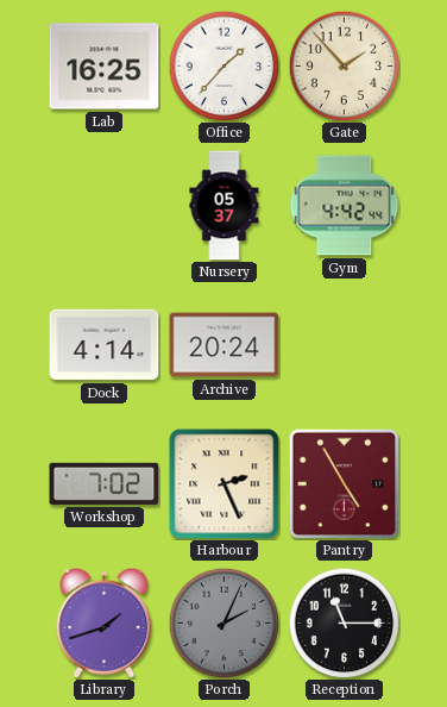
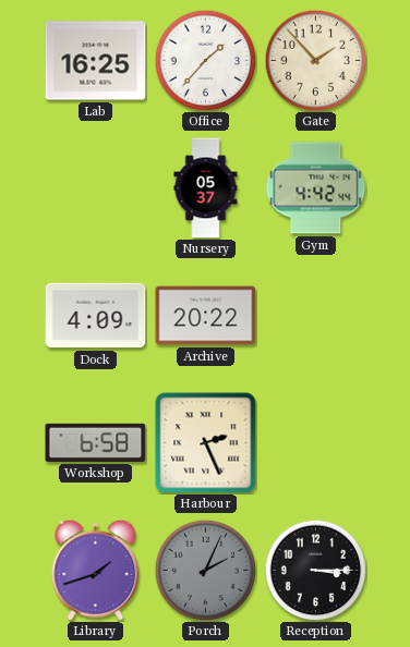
Dock: 4:14 -> 4:09 (96, 316)
Archive: 20:24 -> 20:22 (206, 316)
Workshop: 7:02 -> 6:58 (96, 442)
Pantry: 4:55 -> none (344, 483)
Reception: 11:15 -> 3:15 (315, 570)
